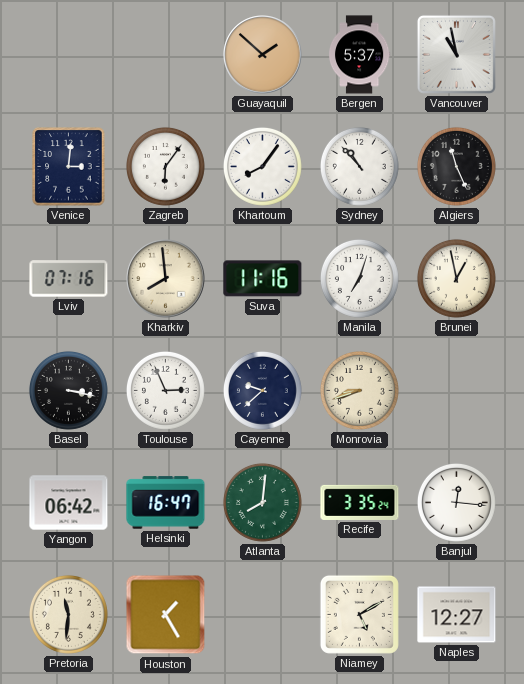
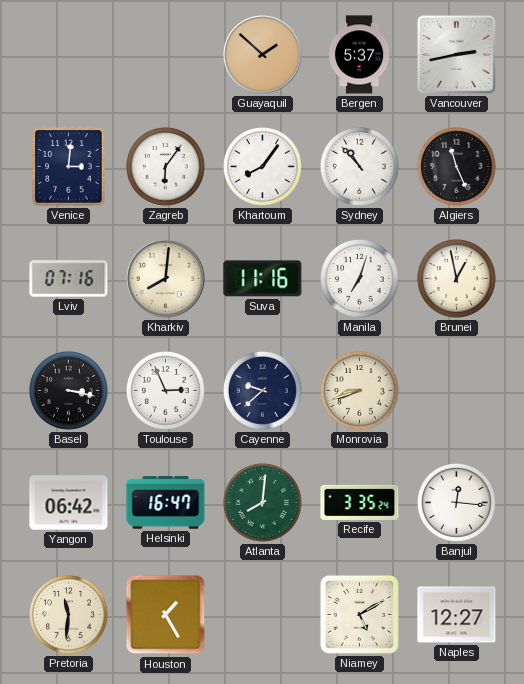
Vancouver: 10:58 -> 2:43 (456, 54)
Kharkiv: 7:59 -> 8:01 (166, 279)
